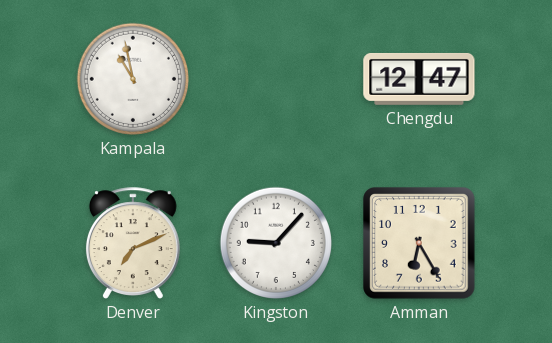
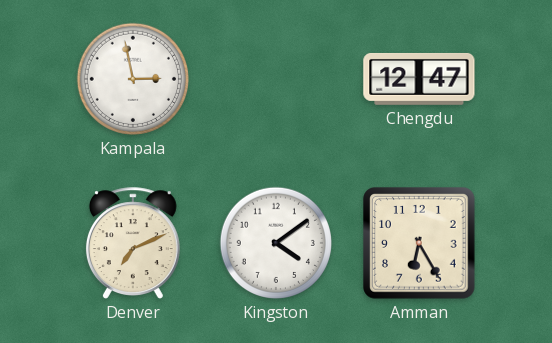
Kampala: 10:58 -> 2:58 (133, 79)
Kingston: 9:07 -> 4:09 (276, 243)
